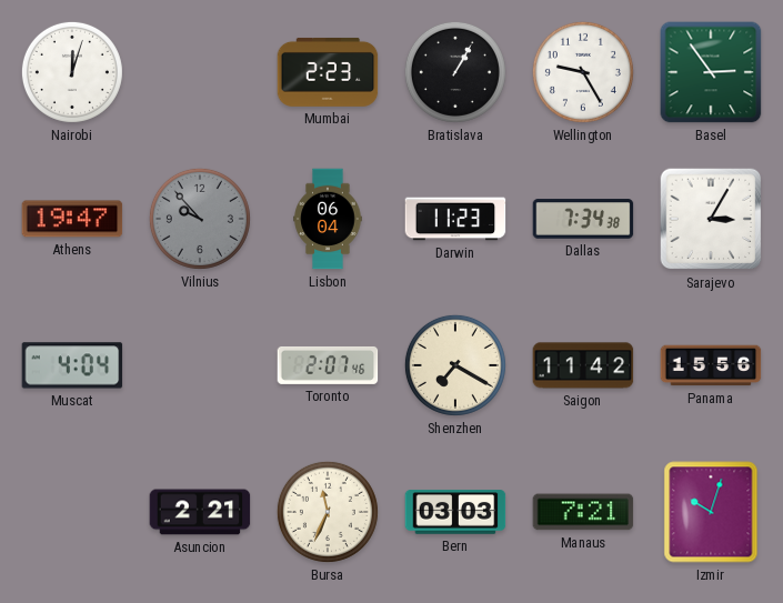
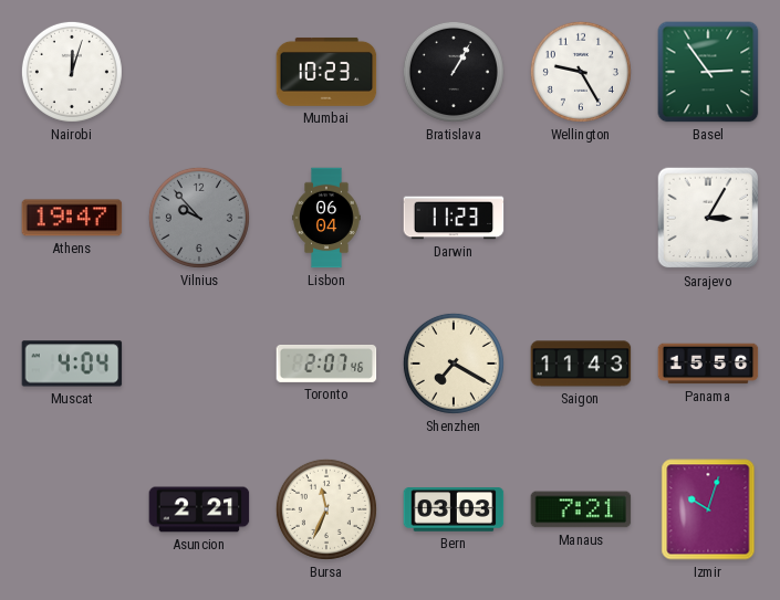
Mumbai: 2:23 -> 10:23 (326, 72)
Dallas: 7:34 -> none (583, 219)
Saigon: 11:42 -> 11:43 (581, 364)
